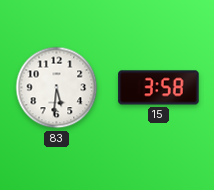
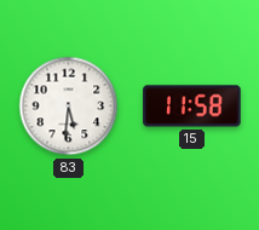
15: 3:58 -> 11:58 (192, 107)
